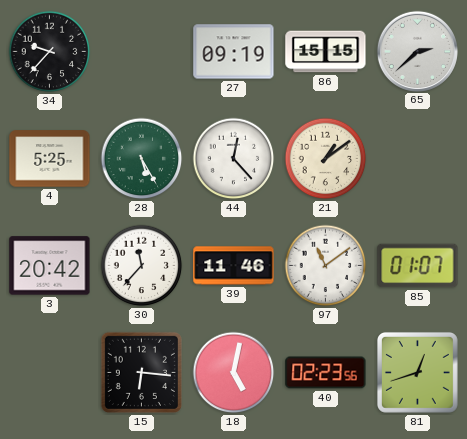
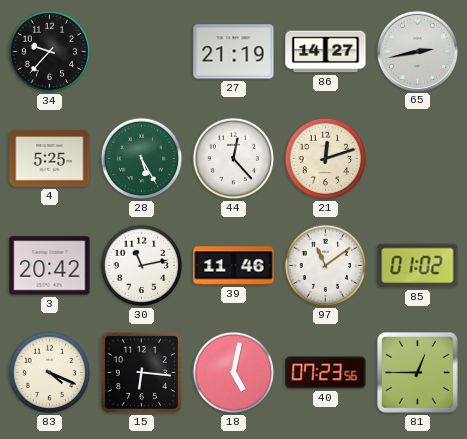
27: 09:19 -> 21:19 (234, 52)
86: 15:15 -> 14:27 (326, 52)
65: 2:38 -> 2:43 (417, 51)
21: 1:09 -> 12:12 (326, 159)
30: 11:37 -> 11:13 (142, 266)
85: 01:07 -> 01:02 (418, 266)
83: none -> 4:19 (50, 373)
40: 02:23 -> 07:23 (326, 373)
81: 12:42 -> 12:45 (417, 372)
